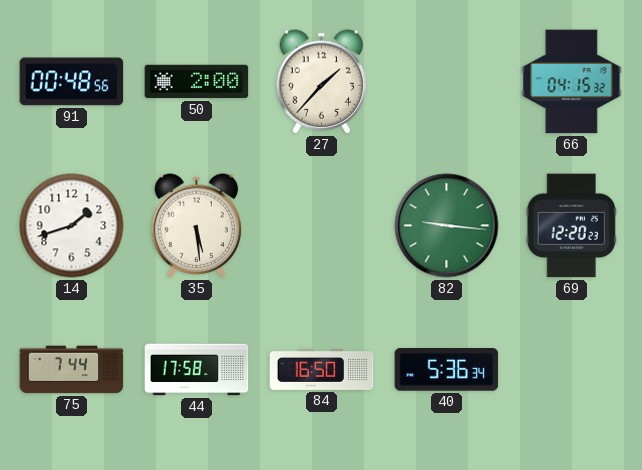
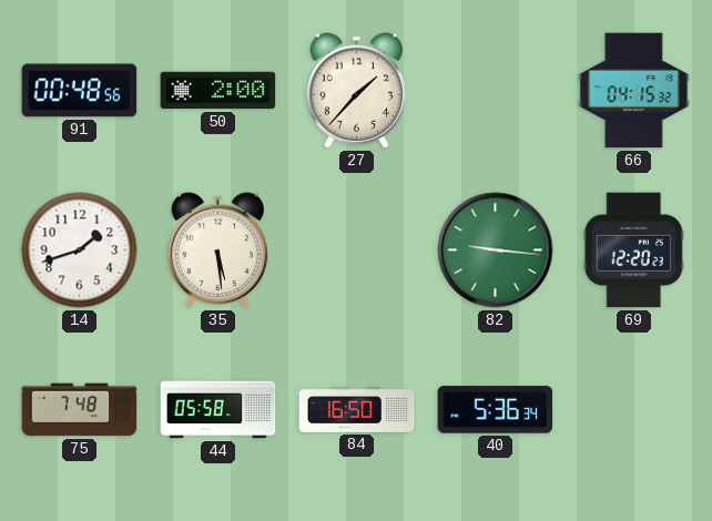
75: 7:44 -> 7:48 (80, 410)
44: 17:58 -> 05:58 (218, 410)
